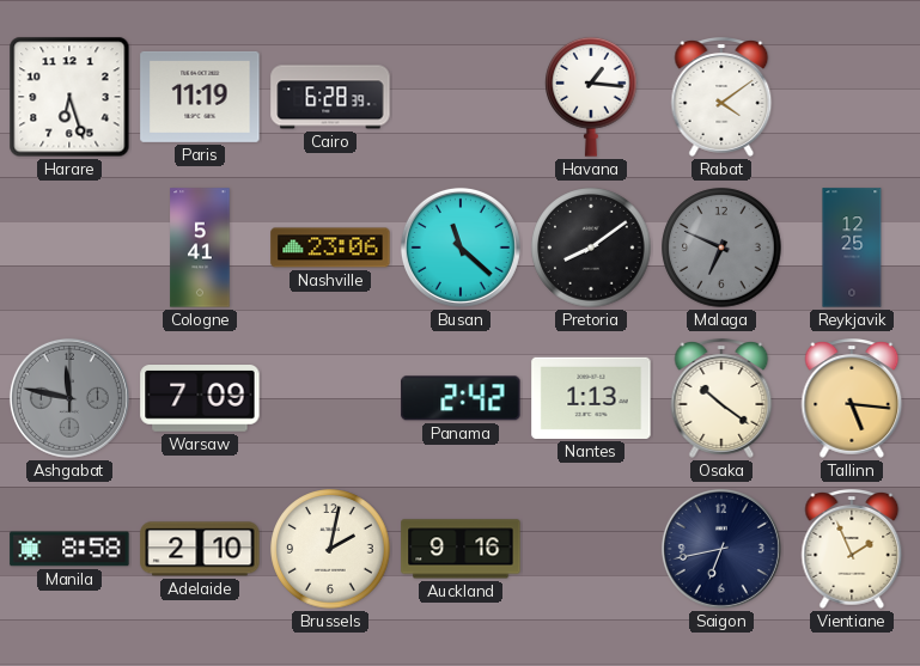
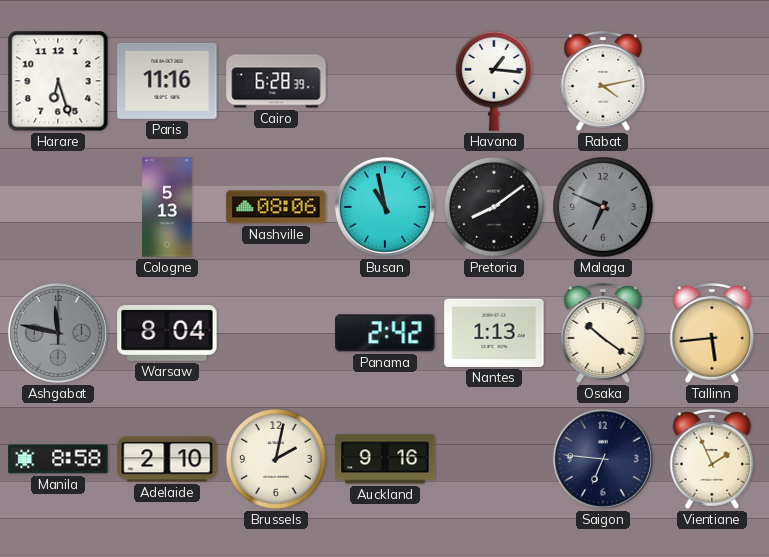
Paris: 11:19 -> 11:16 (167, 81)
Rabat: 4:09 -> 4:13 (603, 82)
Cologne: 5:41 -> 5:13 (167, 207)
Nashville: 23:06 -> 08:06 (276, 207)
Busan: 11:22 -> 10:58 (385, 207)
Reykjavik: 12:25 -> none (852, 248)
Warsaw: 7:09 -> 8:04 (167, 333)
Tallinn: 5:16 -> 5:44 (712, 334)
Saigon: 6:43 -> 6:46 (603, 459)
